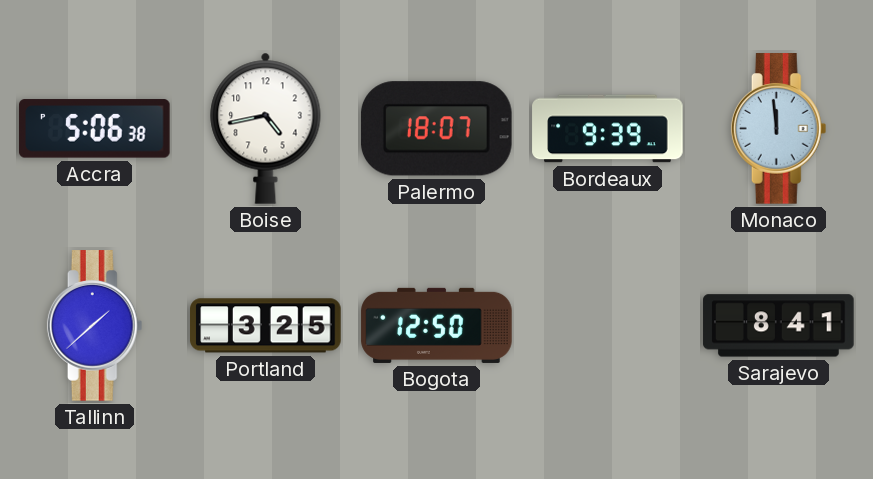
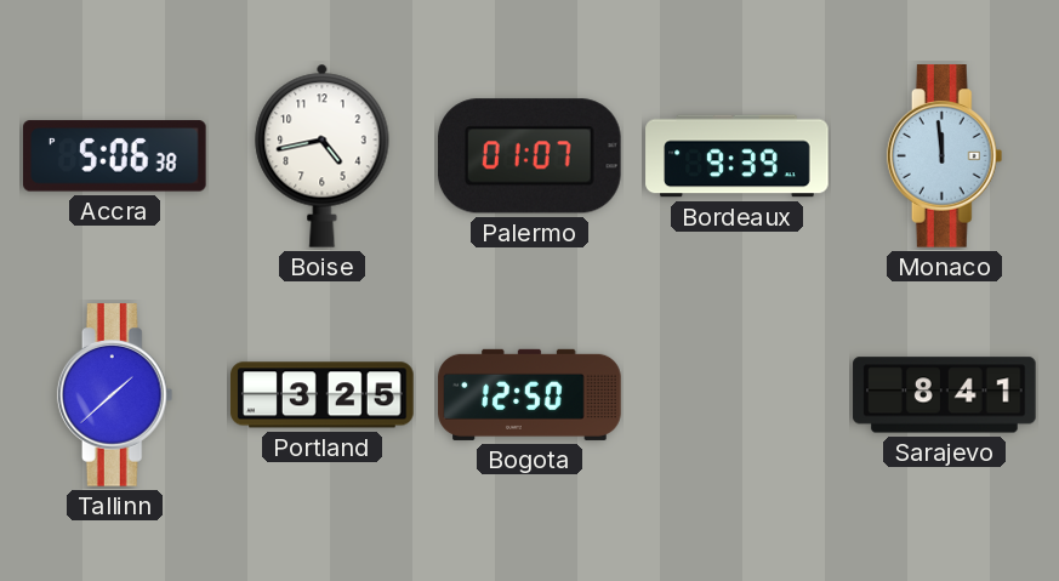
Palermo: 18:07 -> 01:07 (529, 156)
